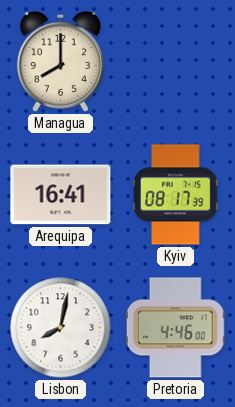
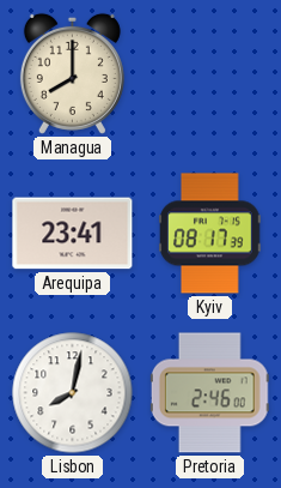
Arequipa: 16:41 -> 23:41 (73, 234)
Pretoria: 4:46 -> 2:46 (209, 393)
